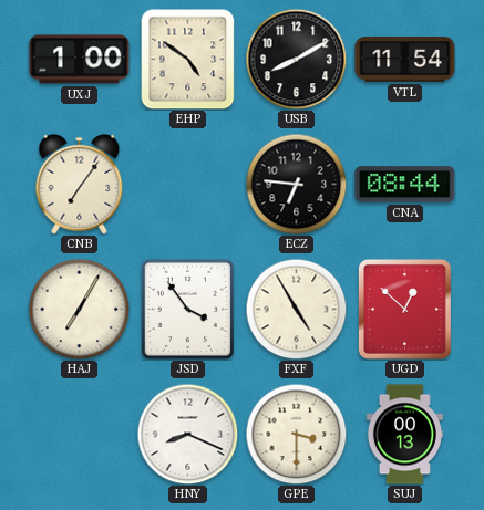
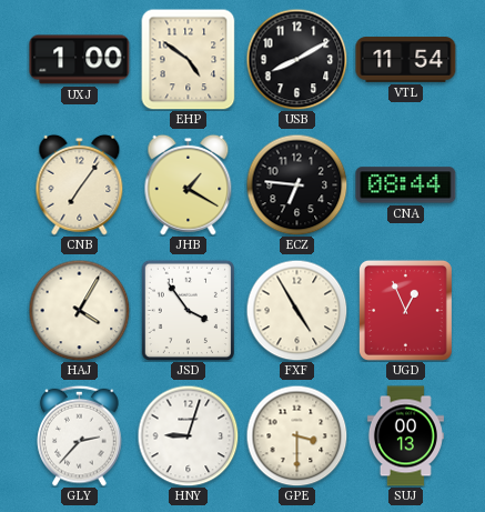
JHB: none -> 1:20 (189, 184)
HAJ: 7:05 -> 4:05 (79, 310)
UGD: 12:52 -> 12:56 (405, 310)
GLY: none -> 2:37 (80, 435)
HNY: 8:19 -> 9:03 (188, 435)
